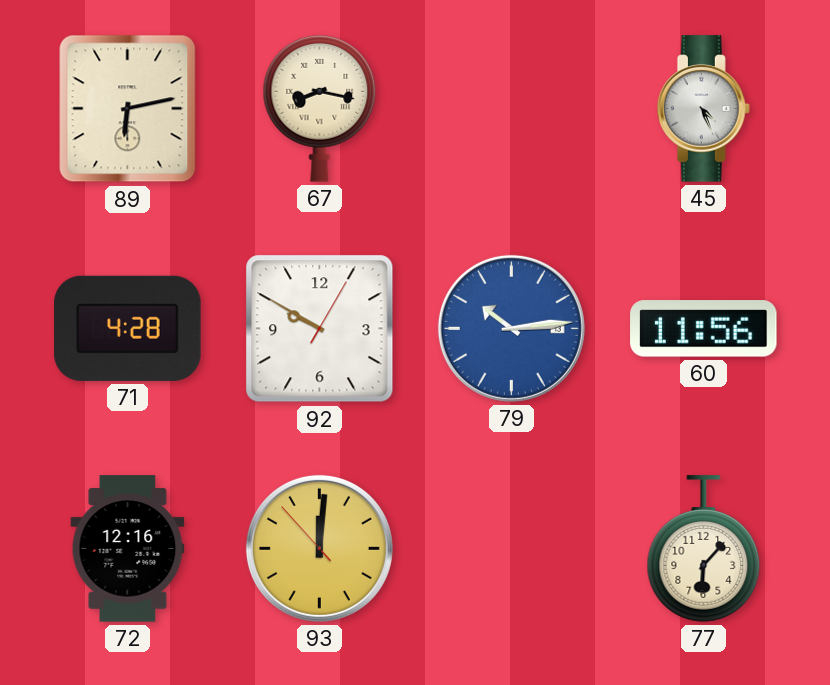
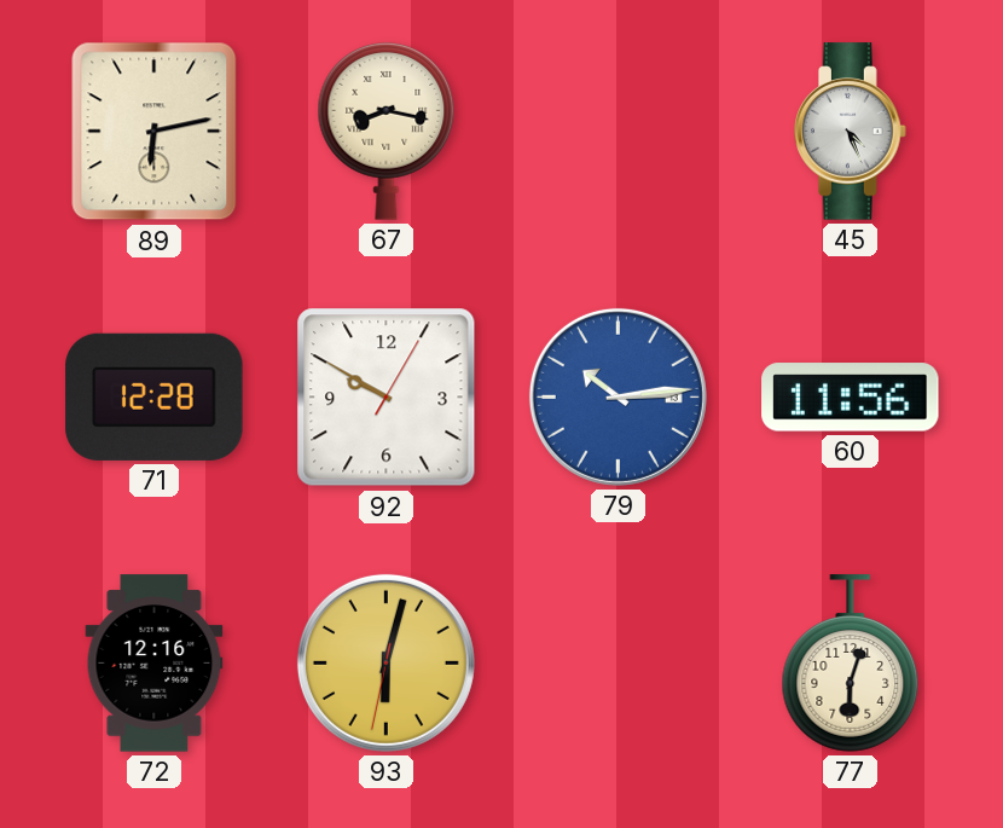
71: 4:28 -> 12:28 (155, 396)
93: 12:00 -> 6:02 (385, 662)
77: 6:07 -> 6:03 (851, 664)
